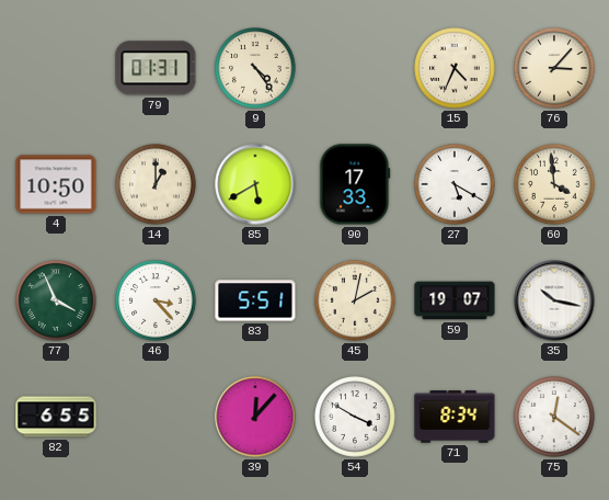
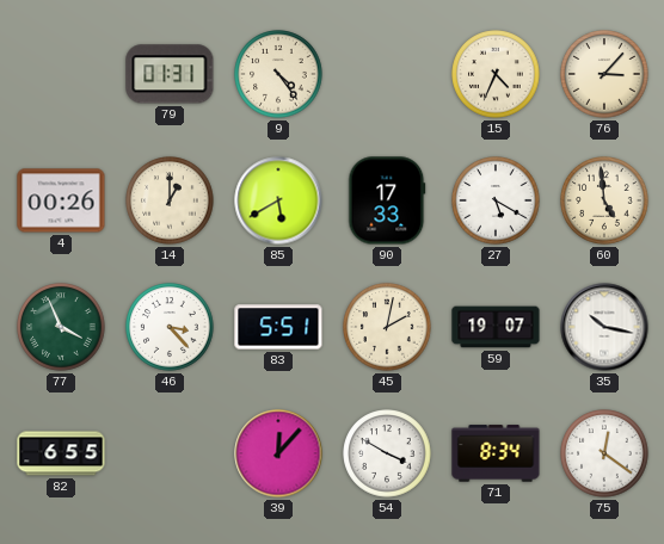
4: 10:50 -> 00:26 (61, 200)
60: 3:59 -> 4:59 (604, 200)
